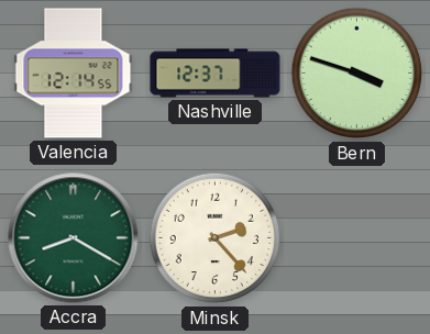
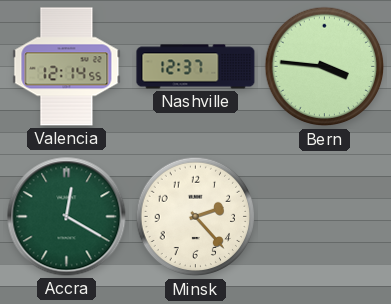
Bern: 3:48 -> 3:46 (325, 67)
Accra: 8:20 -> 12:20 (67, 217)
